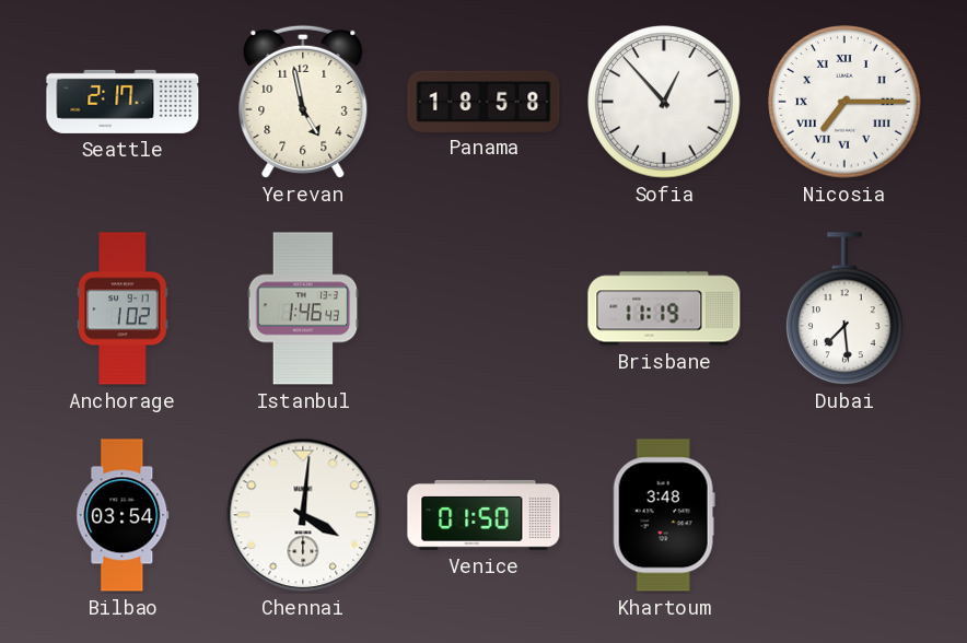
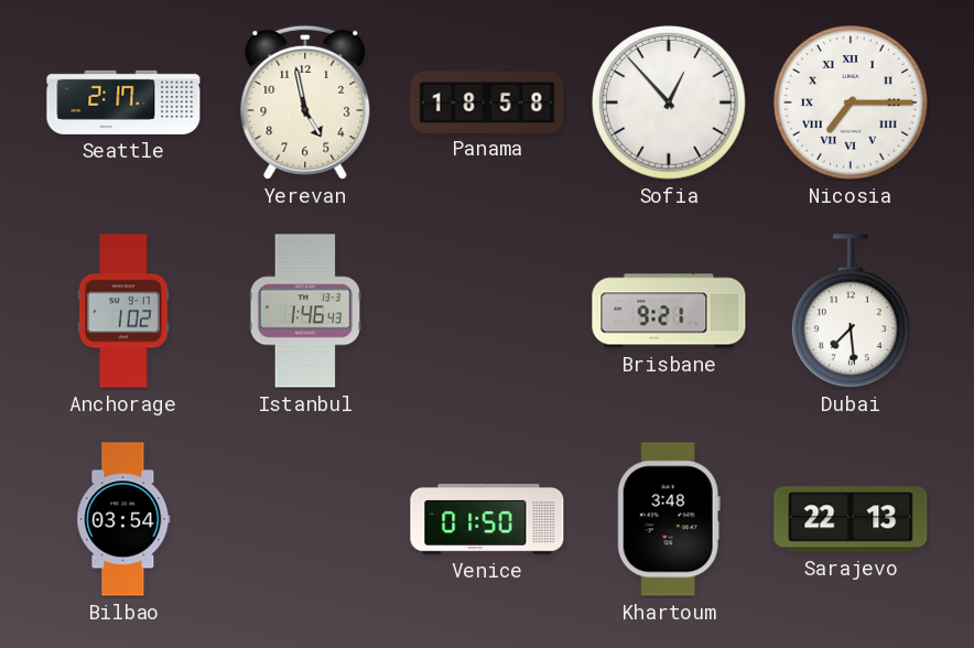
Brisbane: 11:19 -> 9:21 (669, 311)
Chennai: 4:01 -> none (303, 515)
Sarajevo: none -> 22:13 (851, 519)
